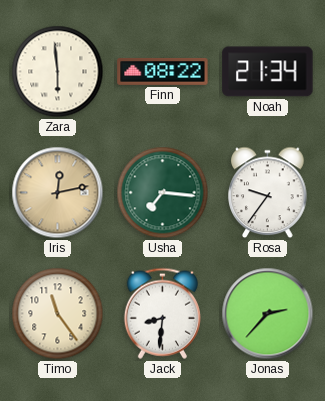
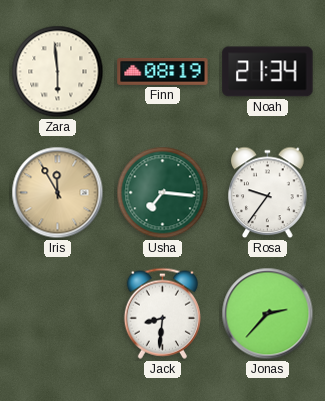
Finn: 08:22 -> 08:19 (163, 72)
Iris: 12:13 -> 11:55 (58, 193)
Timo: 11:24 -> none (58, 314)
